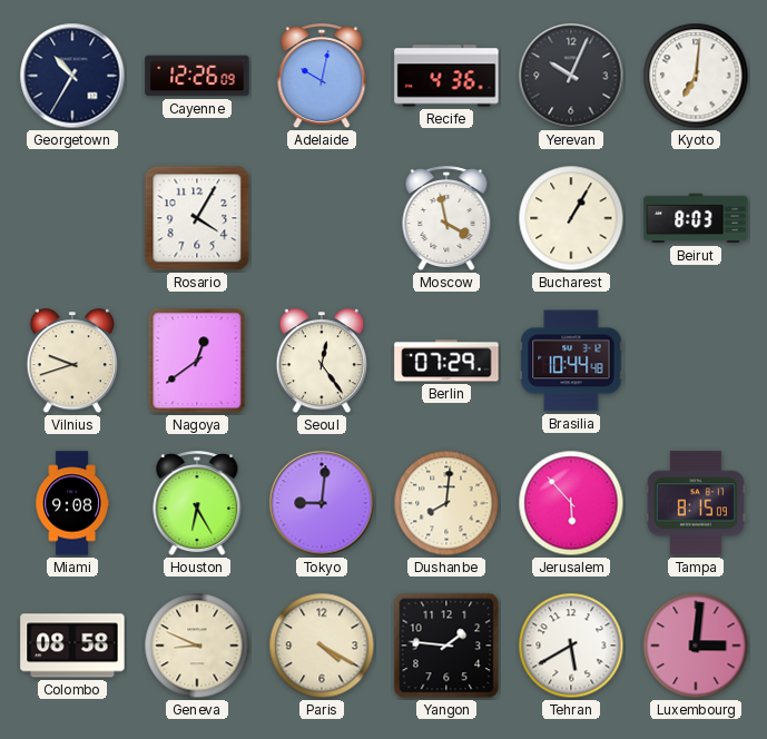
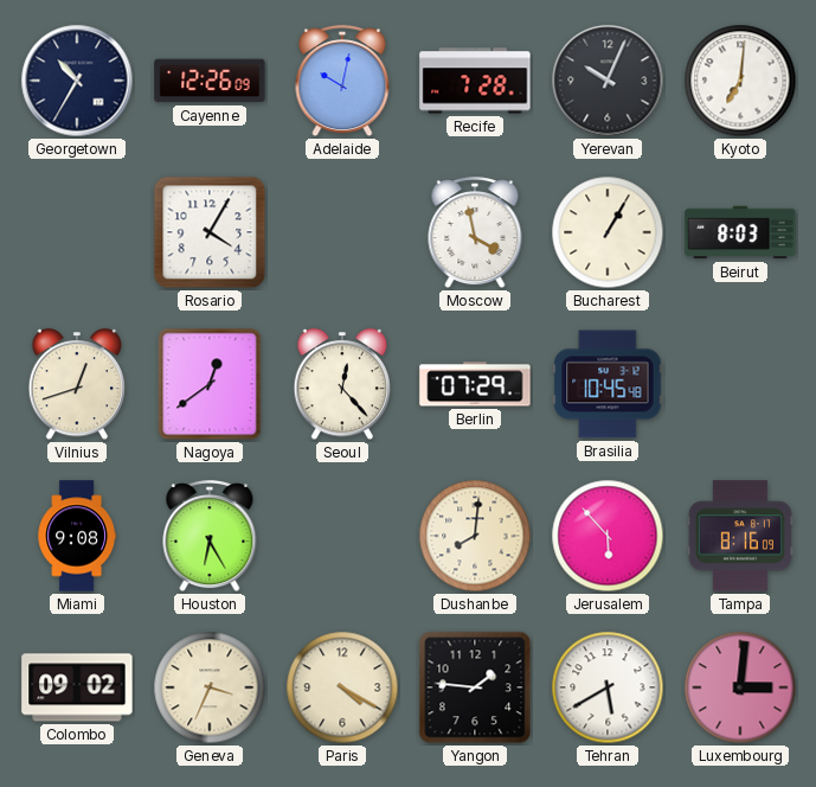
Recife: 4:36 -> 7:28 (475, 81)
Vilnius: 9:42 -> 12:42 (77, 385)
Seoul: 12:24 -> 12:23 (342, 385)
Brasilia: 10:44 -> 10:45 (608, 384)
Tokyo: 9:01 -> none (322, 503)
Tampa: 8:15 -> 8:16 (740, 536)
Colombo: 08:58 -> 09:02 (77, 687)
Geneva: 8:49 -> 3:34 (210, 687)
